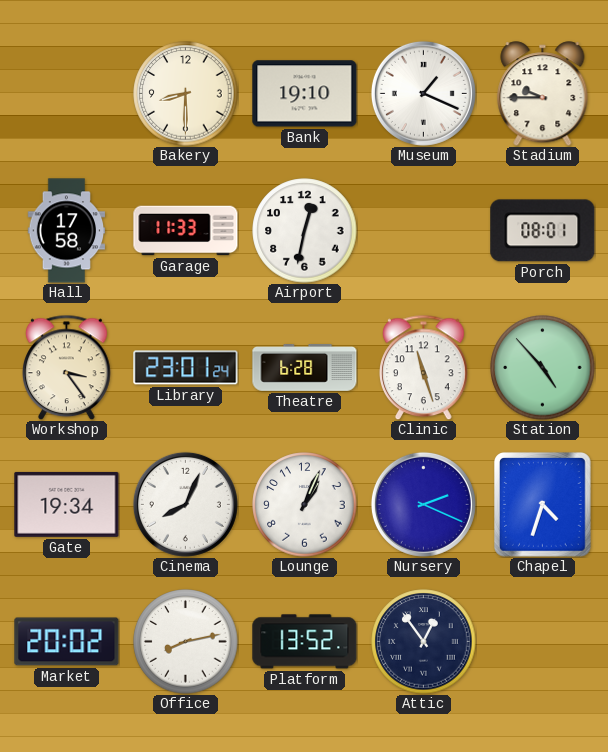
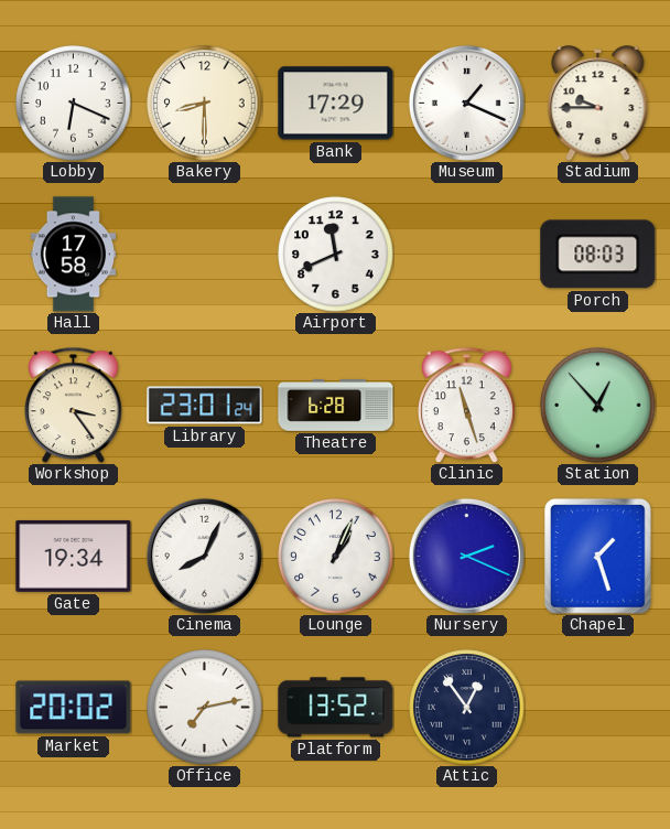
Lobby: none -> 6:19 (74, 104)
Bank: 19:10 -> 17:29 (336, 104)
Garage: 11:33 -> none (186, 231)
Airport: 12:32 -> 11:41 (336, 255)
Porch: 08:01 -> 08:03 (598, 255)
Station: 4:53 -> 12:53 (598, 406)
Chapel: 4:33 -> 1:27 (598, 557)
Office: 8:13 -> 7:13 (205, 708)
